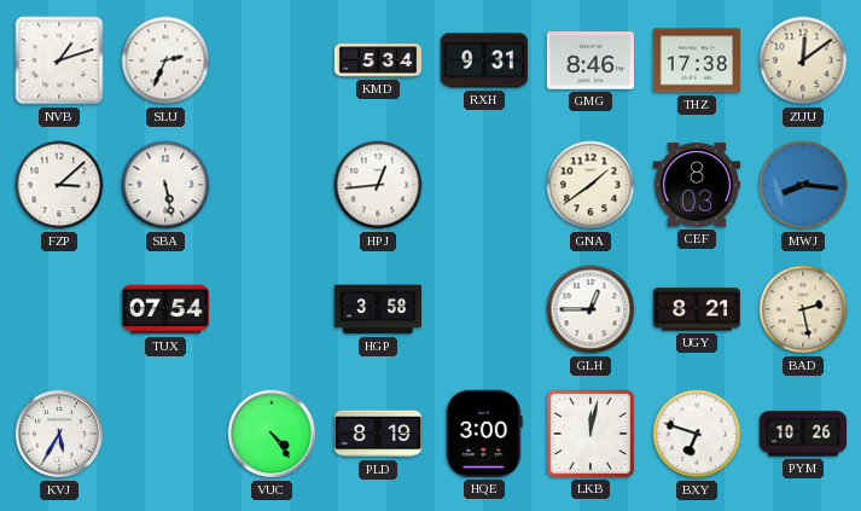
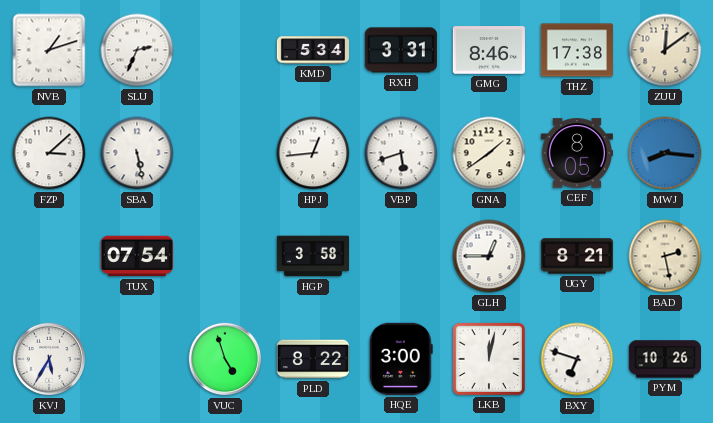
RXH: 9:31 -> 3:31 (401, 50)
VBP: none -> 5:42 (401, 153)
CEF: 8:03 -> 8:05 (576, 153)
VUC: 4:24 -> 4:57 (225, 359)
PLD: 8:19 -> 8:22 (312, 359)
